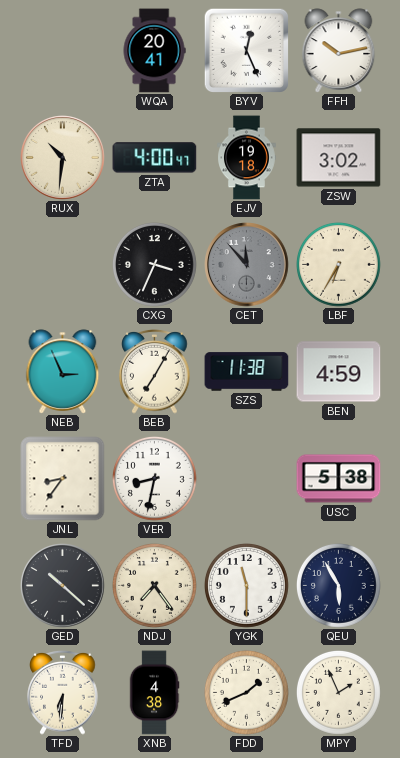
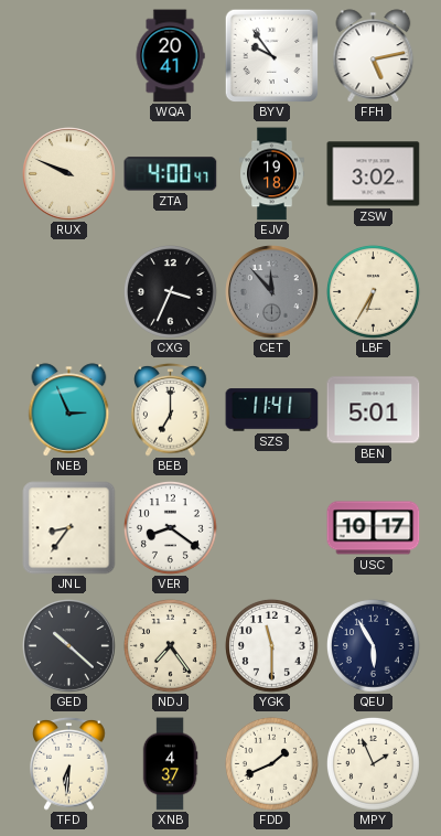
BYV: 12:26 -> 9:54 (271, 55)
FFH: 10:13 -> 5:13 (374, 56)
RUX: 10:31 -> 9:49 (69, 174)
BEB: 7:05 -> 7:00 (171, 410)
SZS: 11:38 -> 11:41 (272, 410)
BEN: 4:59 -> 5:01 (374, 410)
VER: 8:32 -> 8:21 (170, 527)
USC: 5:38 -> 10:17 (374, 528)
XNB: 4:38 -> 4:37 (170, 764)
